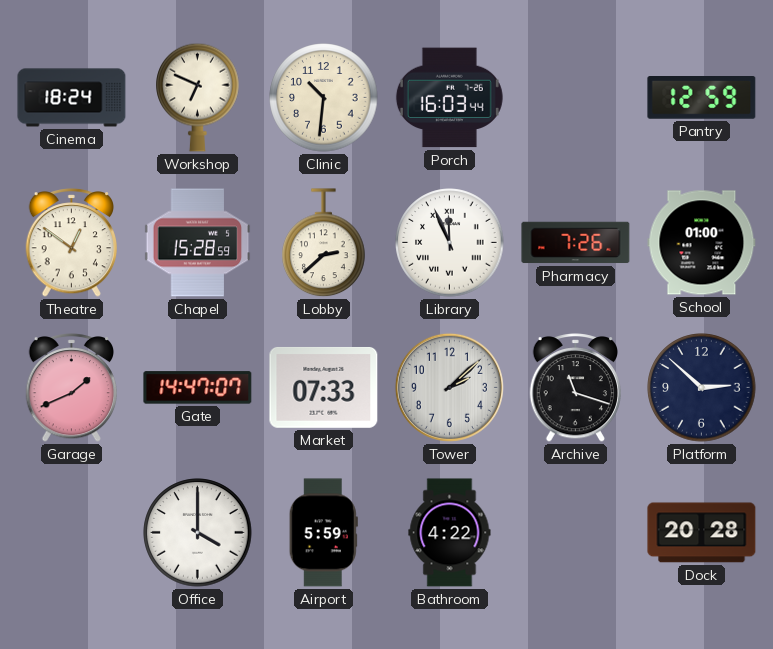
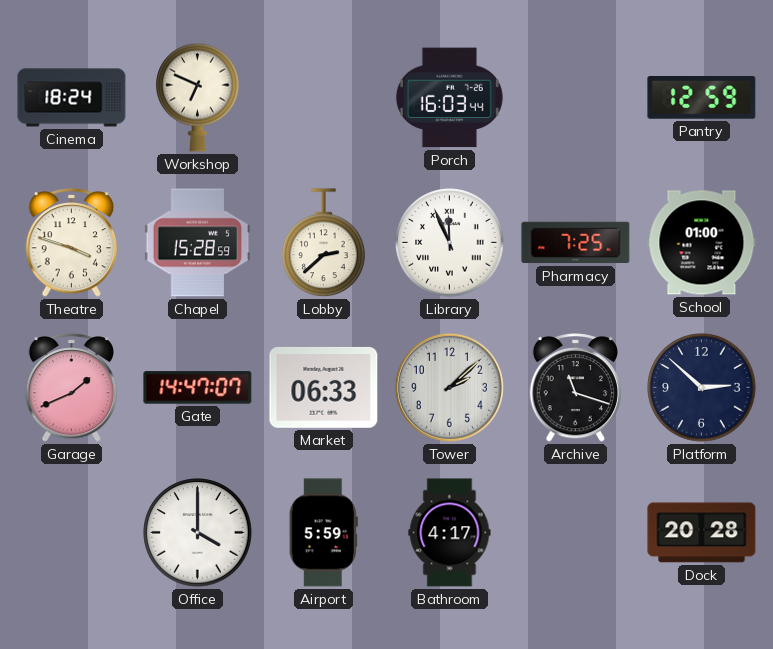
Clinic: 10:31 -> none (324, 98)
Theatre: 12:51 -> 3:48 (71, 243)
Pharmacy: 7:26 -> 7:25 (576, 243)
Market: 07:33 -> 06:33 (324, 387)
Bathroom: 4:22 -> 4:17 (450, 533)
